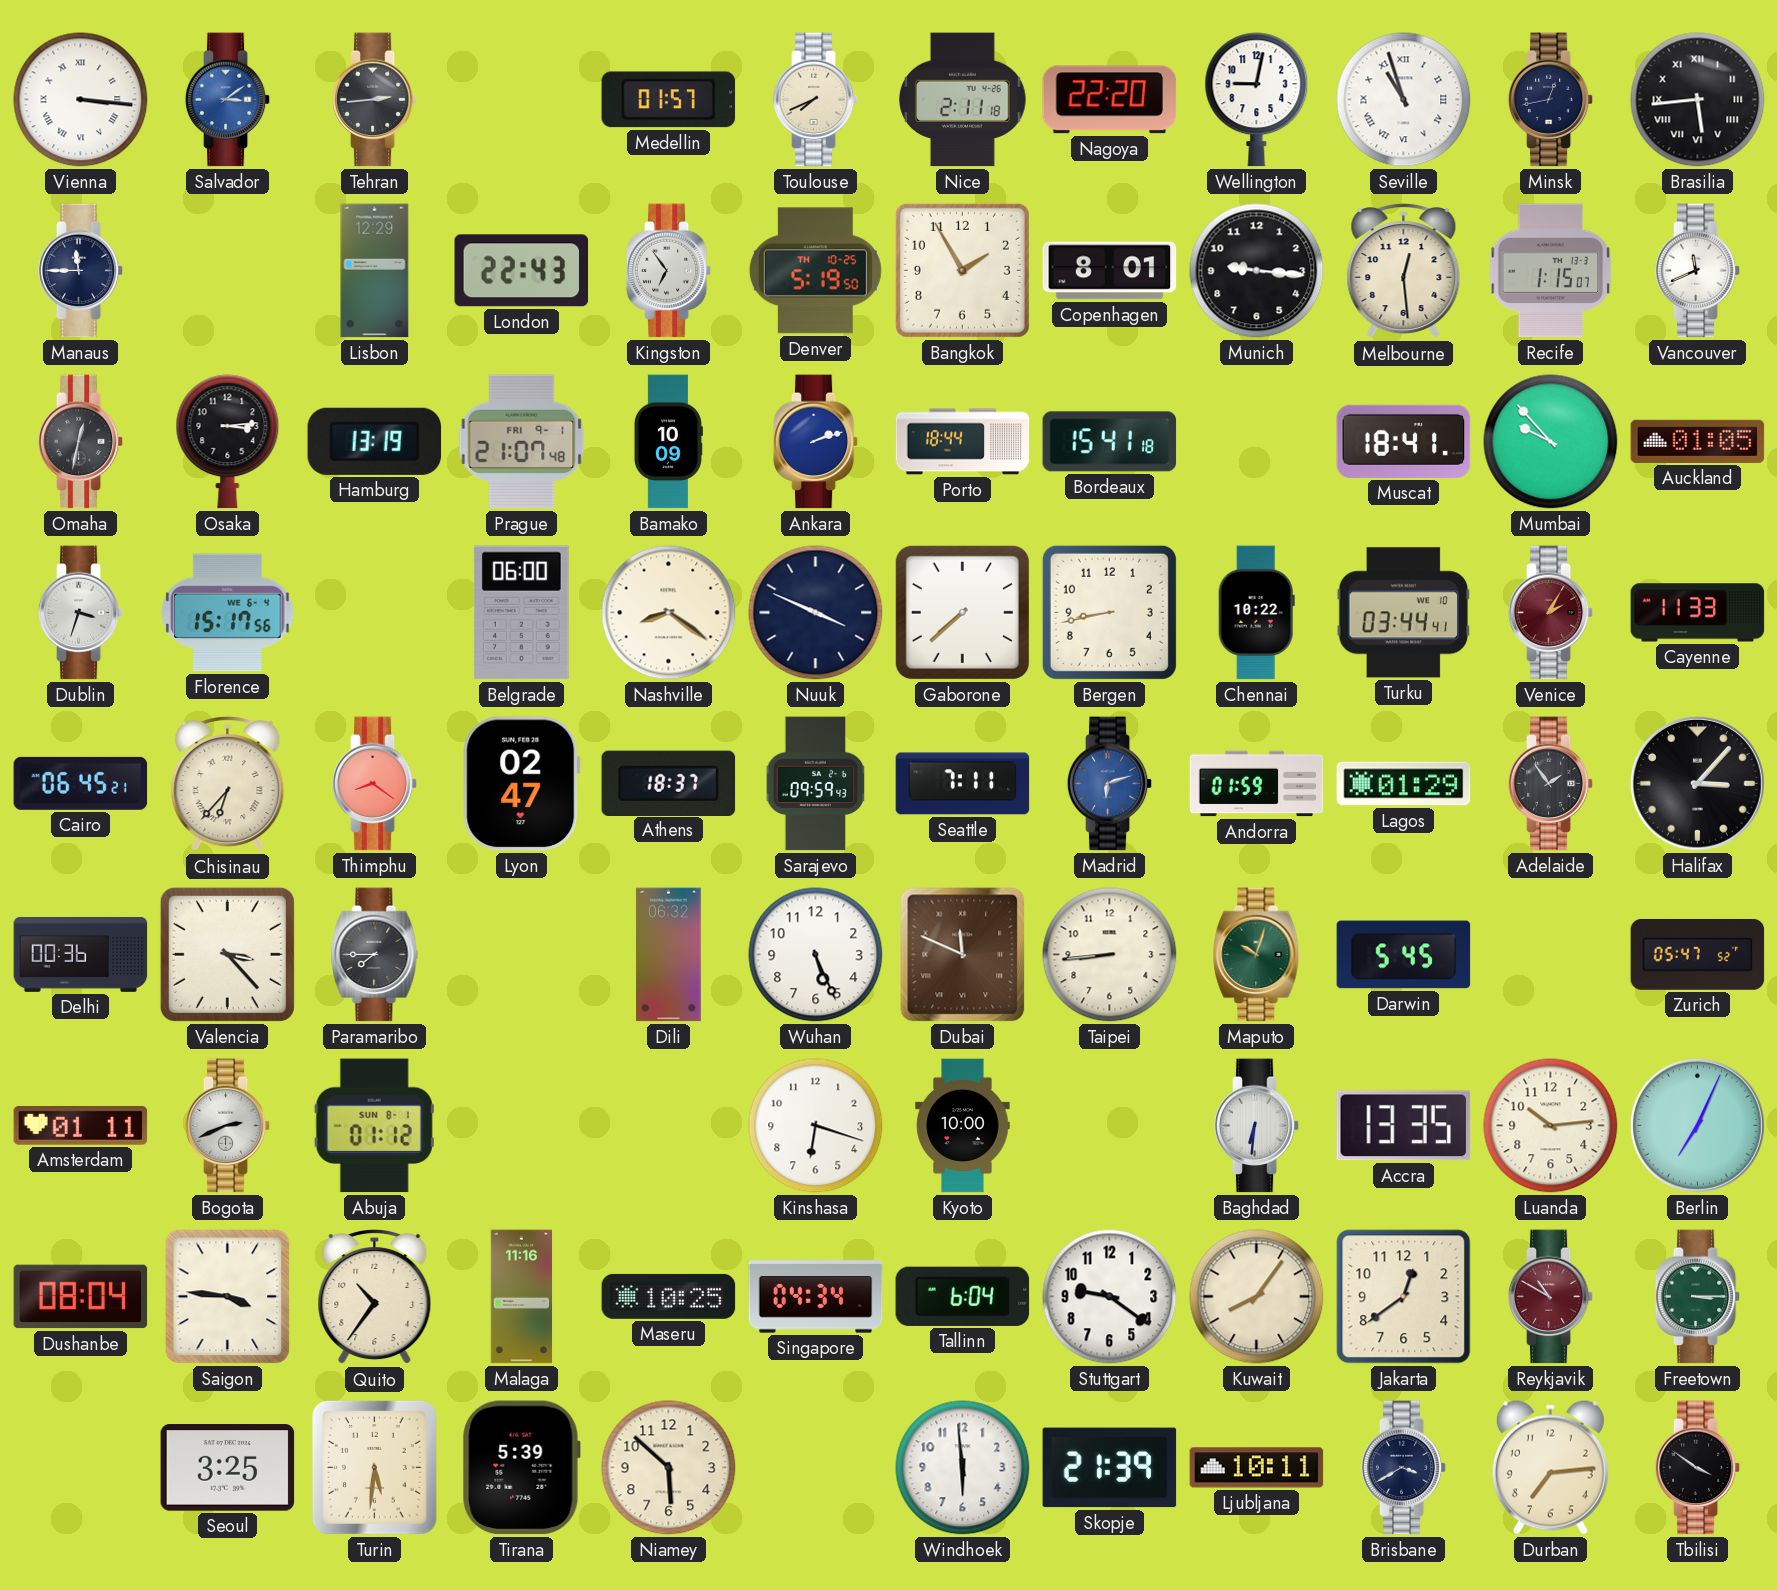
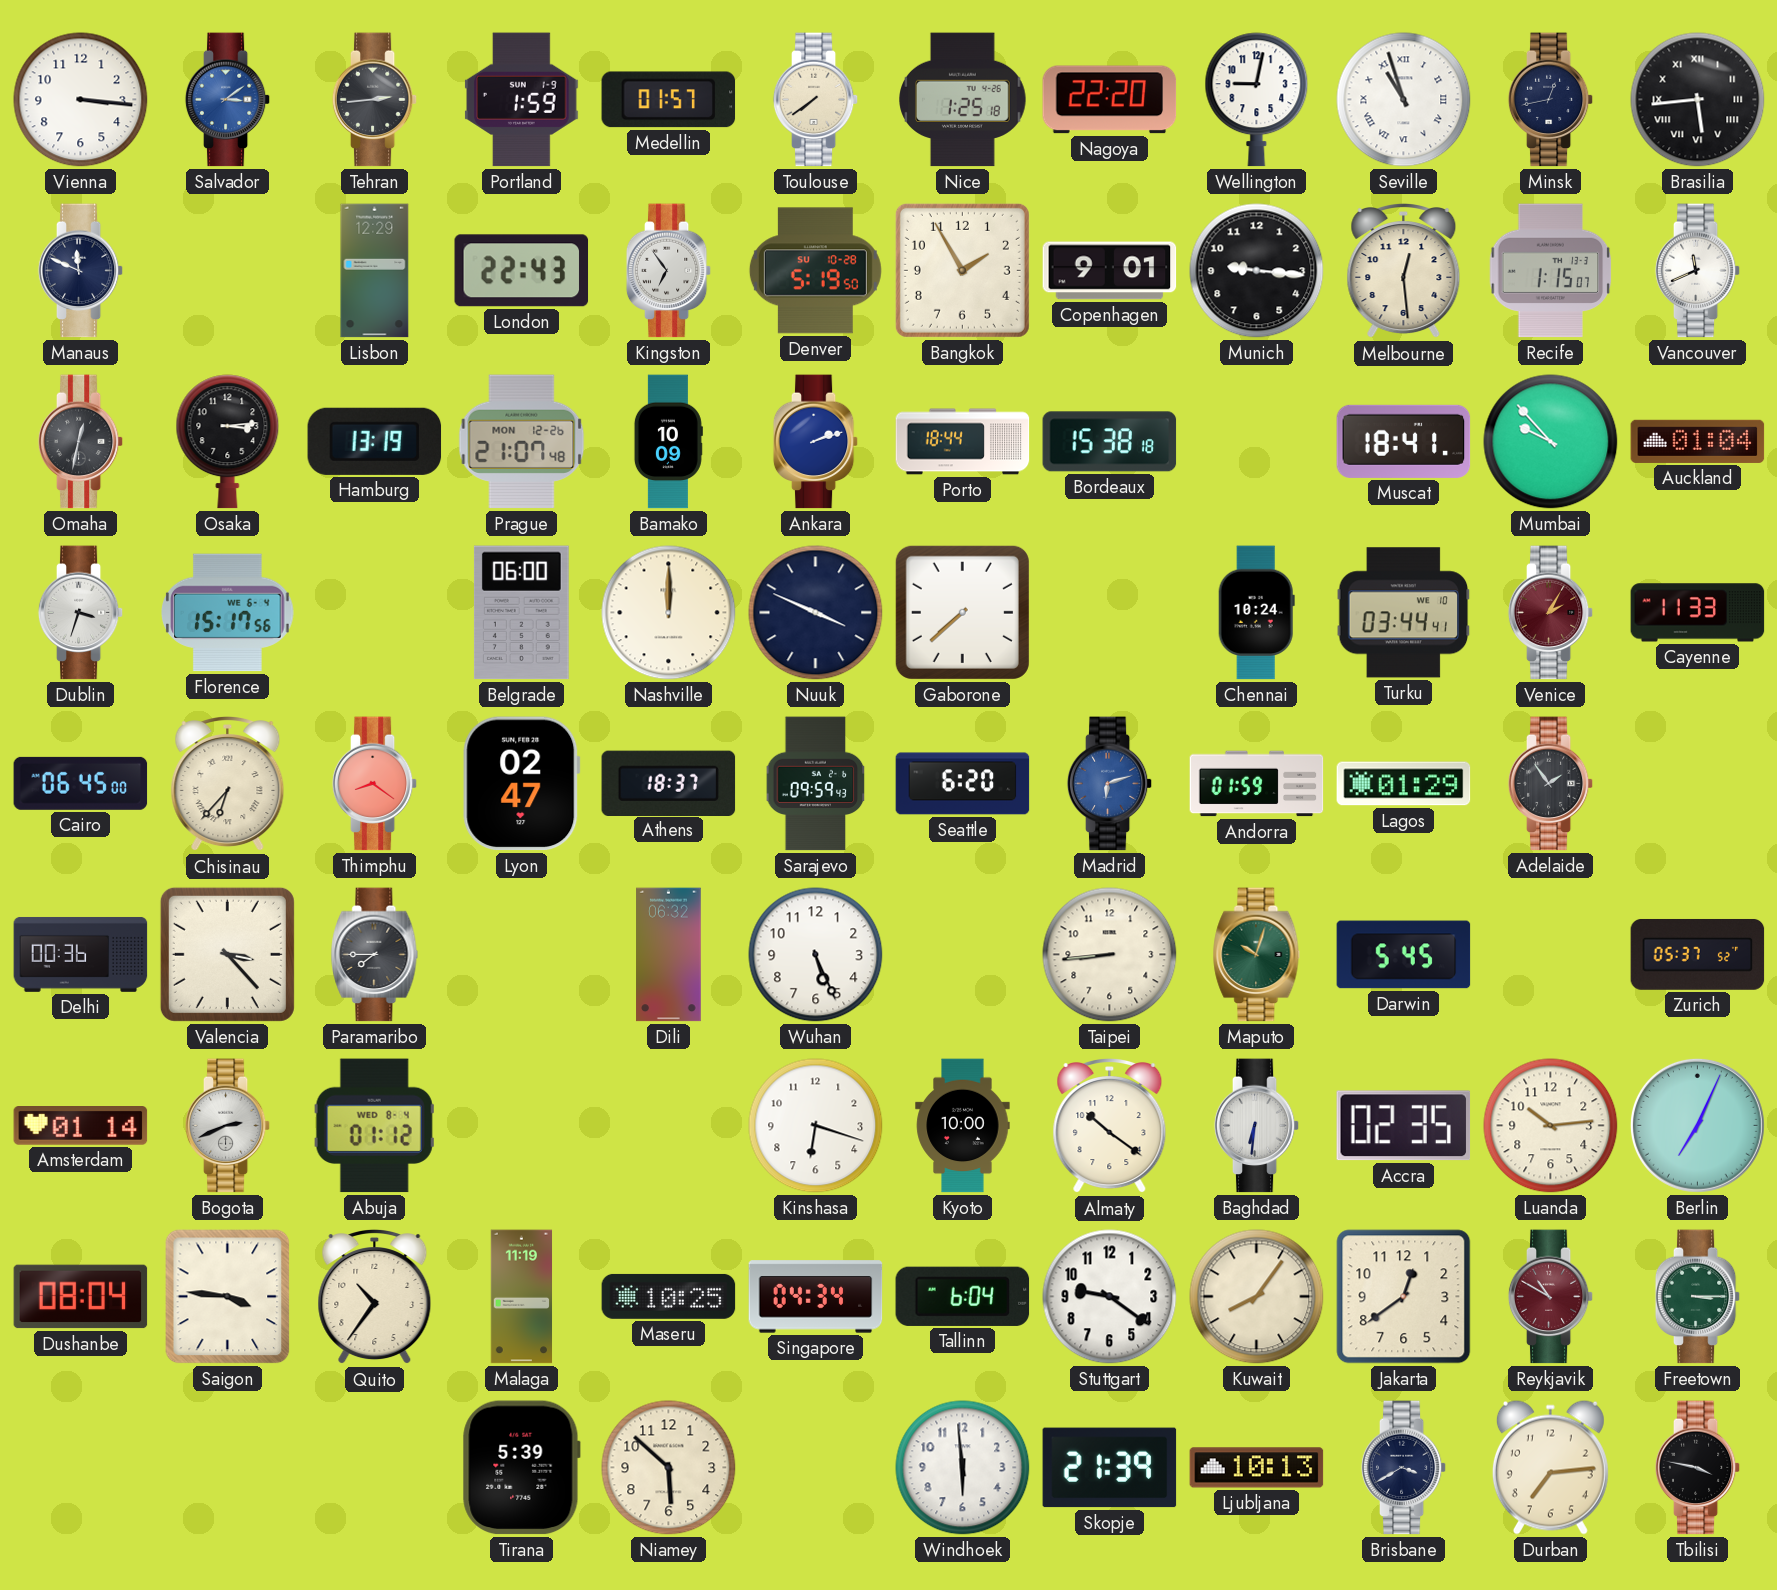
Vienna numerals: Roman -> Arabic (81, 100)
Portland: none -> 1:59 (522, 100)
Toulouse: 7:41 -> 7:39 (816, 100)
Nice: 2:11 -> 1:25 (963, 100)
Manaus: 11:45 -> 11:49 (81, 271)
Denver date: TH 10-25 -> SU 10-28 (815, 271)
Copenhagen: 8:01 -> 9:01 (1110, 271)
Prague date: FRI 9-1 -> MON 12-26 (522, 442)
Bordeaux: 15:41 -> 15:38 (1110, 442)
Auckland: 01:05 -> 01:04 (1698, 441)
Nashville: 8:21 -> 12:00 (669, 613)
Bergen: 8:43 -> none (1109, 612)
Chennai: 10:22 -> 10:24 (1256, 613)
Cairo: 06:45:21 -> 06:45:00 (81, 783)
Seattle: 7:11 -> 6:20 (963, 784)
Halifax: 3:07 -> none (1697, 783)
Dubai: 11:49 -> none (963, 955)
Zurich: 05:47 -> 05:37 (1698, 954)
Amsterdam: 01:11 -> 01:14 (81, 1126)
Abuja date: SUN 8-1 -> WED 8-4 (374, 1126)
Almaty: none -> 10:21 (1110, 1127)
Accra: 13:35 -> 02:35 (1404, 1126)
Malaga: 11:16 -> 11:19 (522, 1297)
Seoul: 3:25 -> none (228, 1468)
Turin: 5:31 -> none (374, 1467)
Ljubljana: 10:11 -> 10:13 (1257, 1468)
Tbilisi: 3:51 -> 3:47 (1698, 1468)
